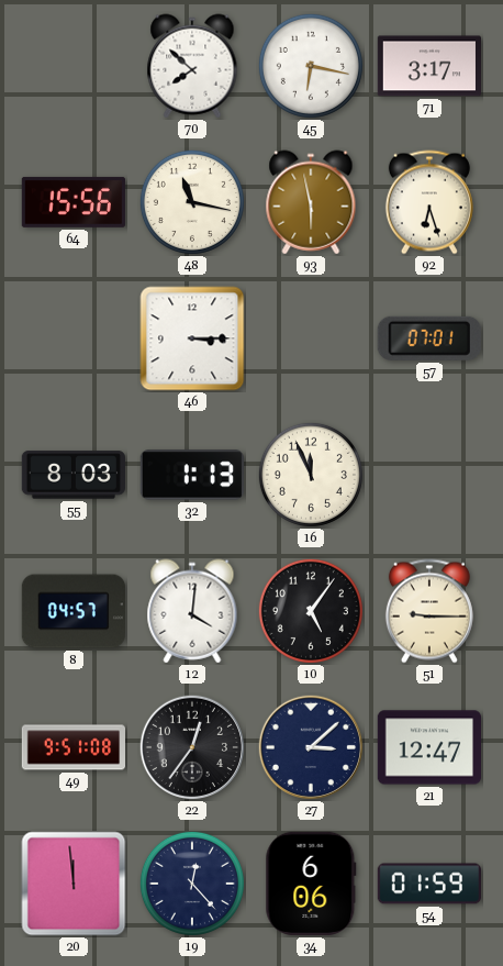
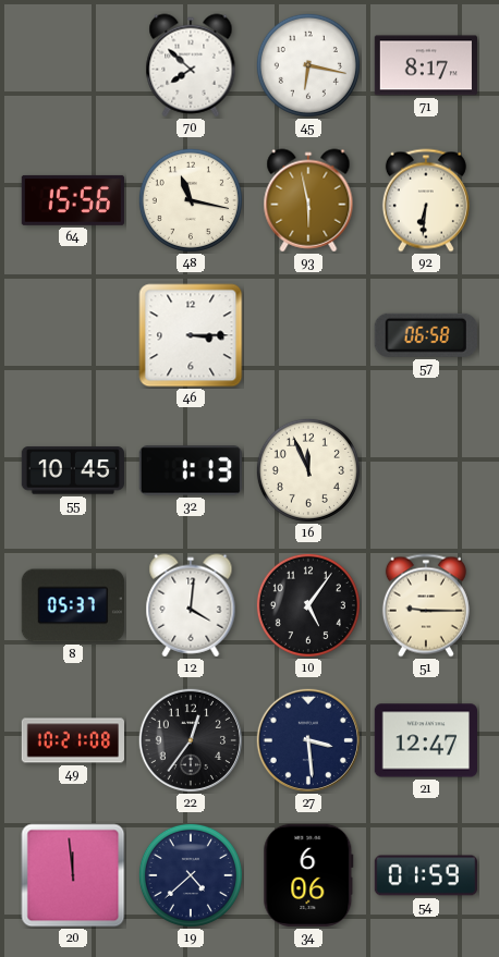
71: 3:17 -> 8:17 (425, 65)
92: 6:27 -> 6:31 (426, 200)
57: 07:01 -> 06:58 (426, 335)
55: 8:03 -> 10:45 (73, 470)
8: 04:57 -> 05:37 (73, 605)
49: 9:51 -> 10:21 (72, 740)
27: 3:08 -> 3:29 (307, 739)
19: 12:23 -> 4:38 (191, 875)
